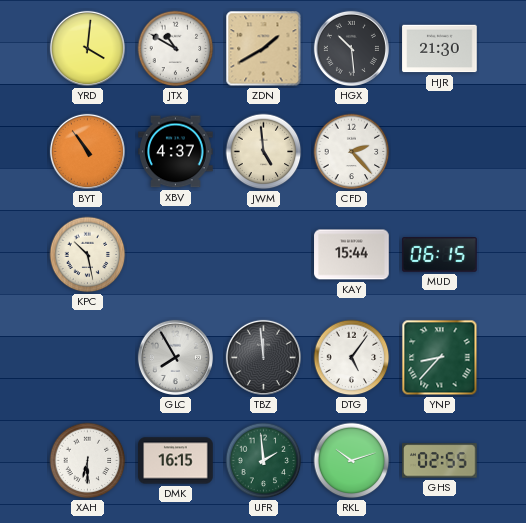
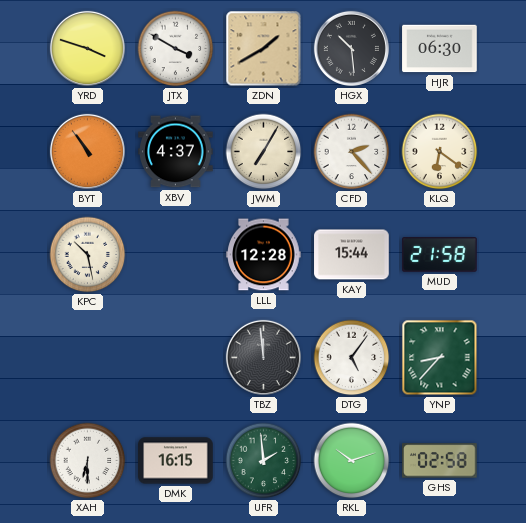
YRD: 4:01 -> 3:48 (87, 48)
JTX: 10:50 -> 3:50 (176, 49)
HJR: 21:30 -> 06:30 (440, 49)
JWM: 4:59 -> 7:05 (264, 152)
KLQ: none -> 6:21 (440, 152)
LLL: none -> 12:28 (264, 255)
MUD: 06:15 -> 21:58 (440, 255)
GLC: 7:55 -> none (175, 357)
GHS: 02:55 -> 02:58 (440, 461)
